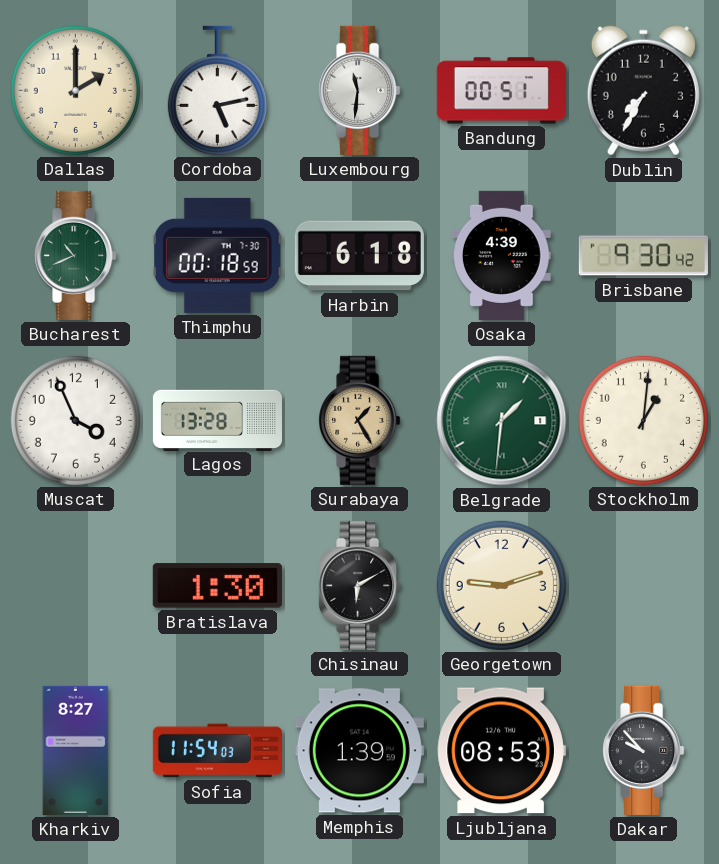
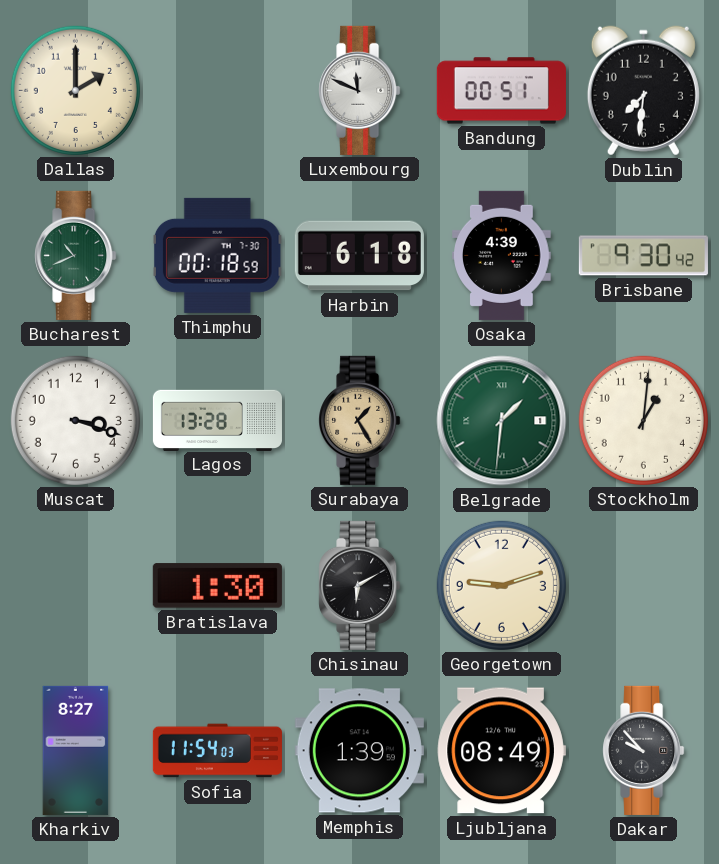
Cordoba: 5:13 -> none (217, 90)
Luxembourg: 11:31 -> 11:49 (360, 90)
Dublin: 7:35 -> 7:31 (643, 91)
Muscat: 3:56 -> 3:18 (75, 420)
Ljubljana: 08:53 -> 08:49 (501, 751)
